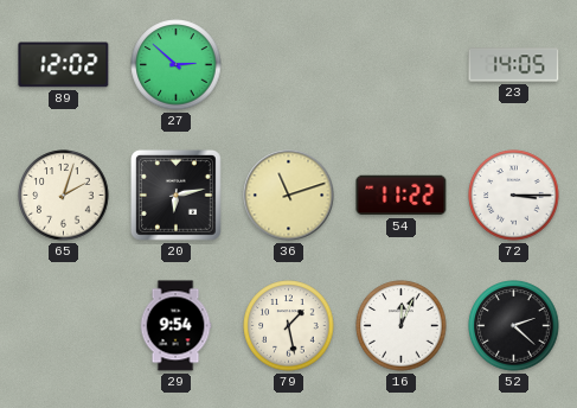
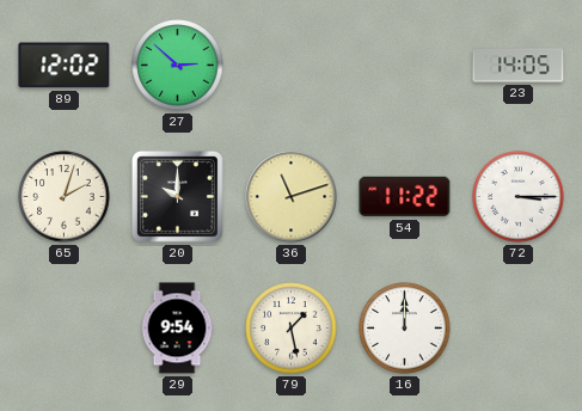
20: 6:13 -> 10:00 (177, 196)
16: 12:04 -> 12:00 (405, 329)
52: 2:22 -> none (514, 326)
